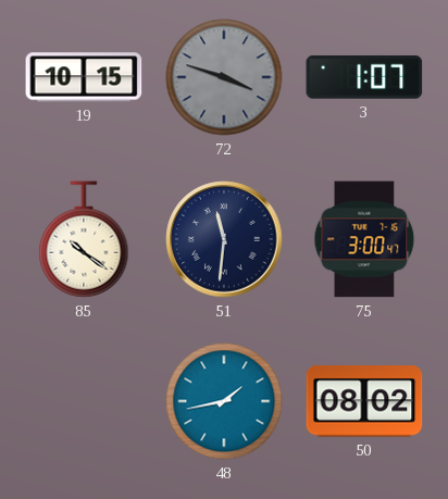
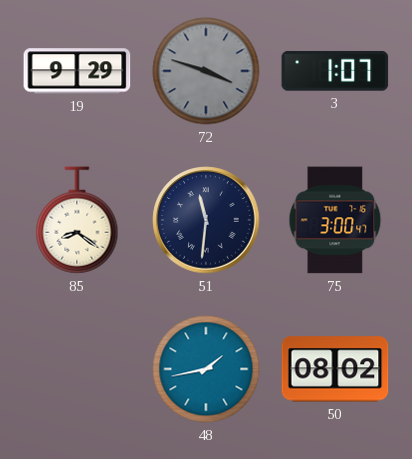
19: 10:15 -> 9:29 (77, 71)
85: 10:21 -> 8:21 (77, 220)
